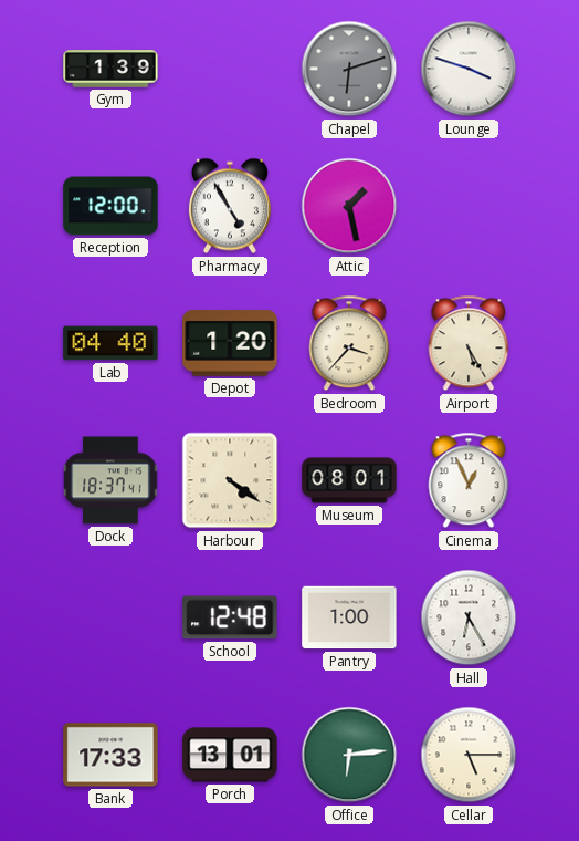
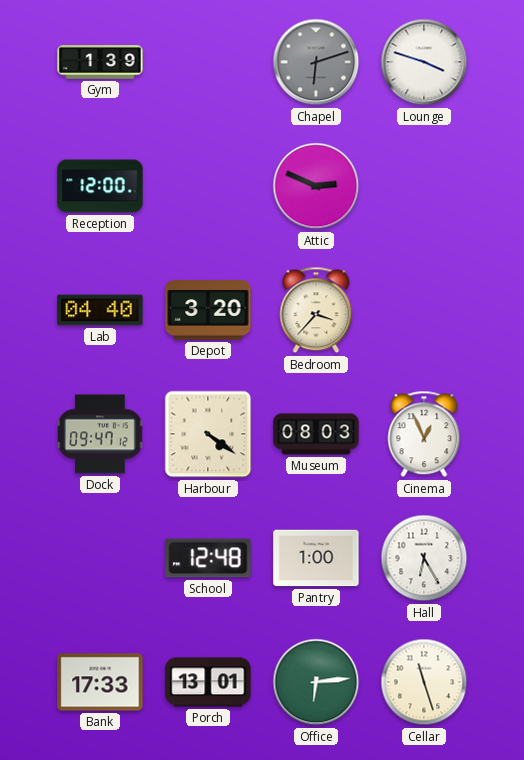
Pharmacy: 4:55 -> none (230, 206)
Attic: 1:28 -> 2:49 (316, 186)
Depot: 1:20 -> 3:20 (208, 310)
Airport: 5:25 -> none (469, 343)
Dock: 18:37 -> 09:47 (100, 434)
Museum: 08:01 -> 08:03 (316, 434)
Cellar: 5:15 -> 11:27 (424, 682)
